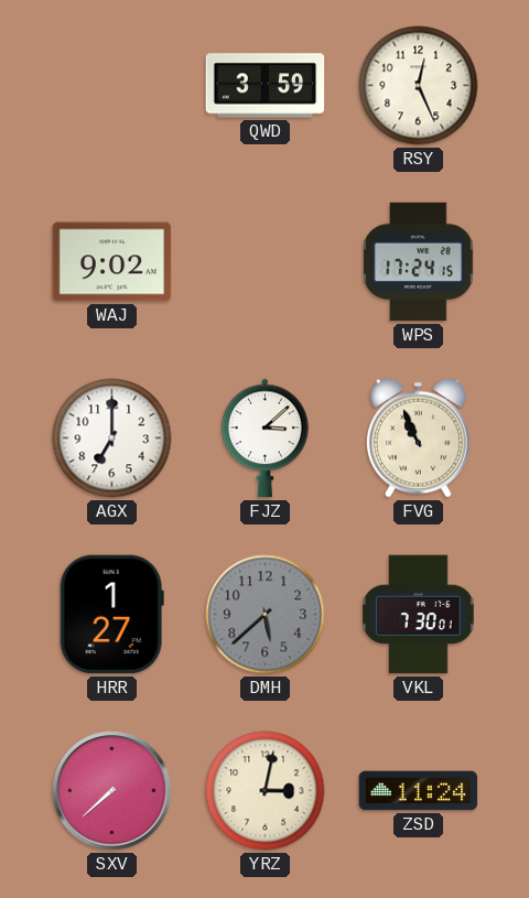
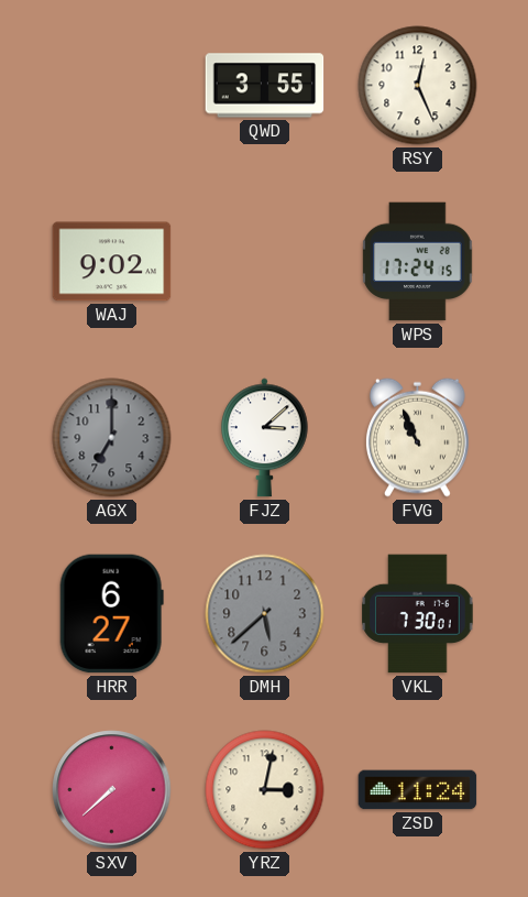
QWD: 3:59 -> 3:55 (265, 86)
AGX dial: white -> grey (112, 438)
HRR: 1:27 -> 6:27 (111, 614)
